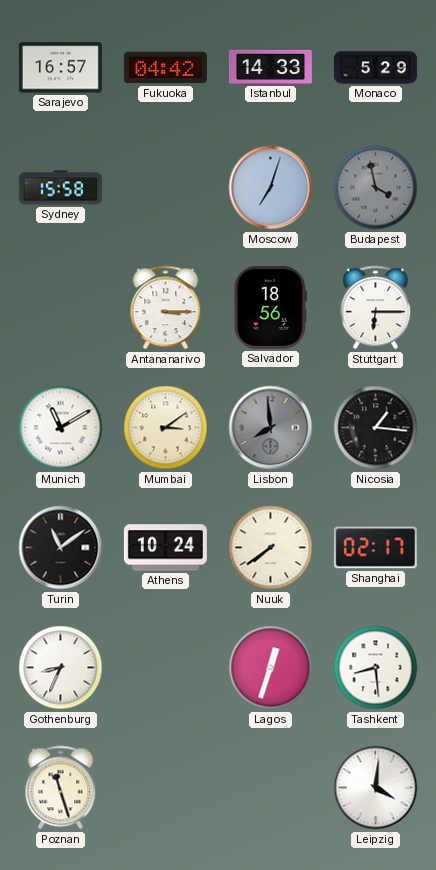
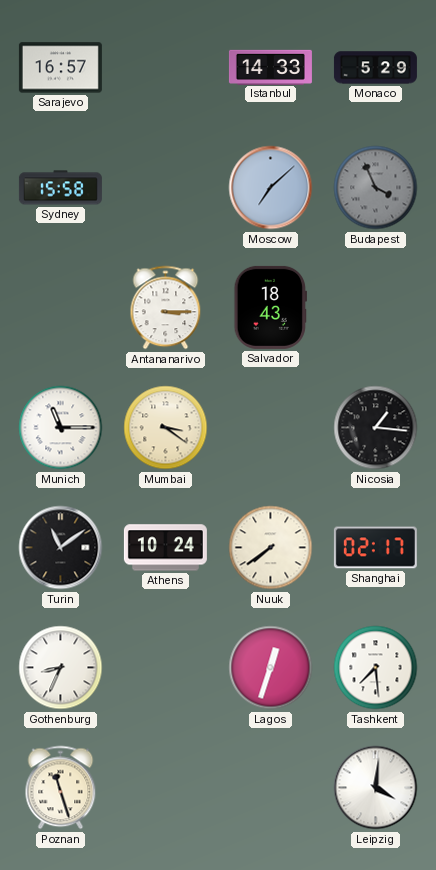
Fukuoka: 04:42 -> none (165, 68)
Moscow: 7:03 -> 7:08 (271, 188)
Budapest: 3:58 -> 3:56 (376, 188)
Salvador: 18:56 -> 18:43 (270, 307)
Stuttgart: 6:15 -> none (376, 308)
Munich: 11:10 -> 11:15 (61, 428)
Mumbai: 3:09 -> 3:21 (166, 428)
Lisbon: 7:59 -> none (271, 428)
Tashkent: 8:29 -> 7:29 (376, 668)
